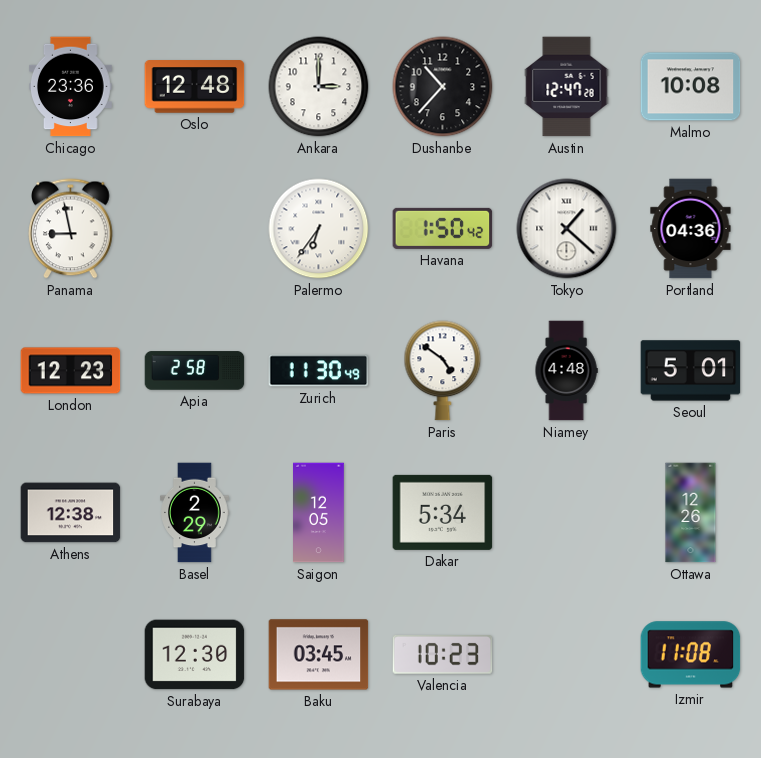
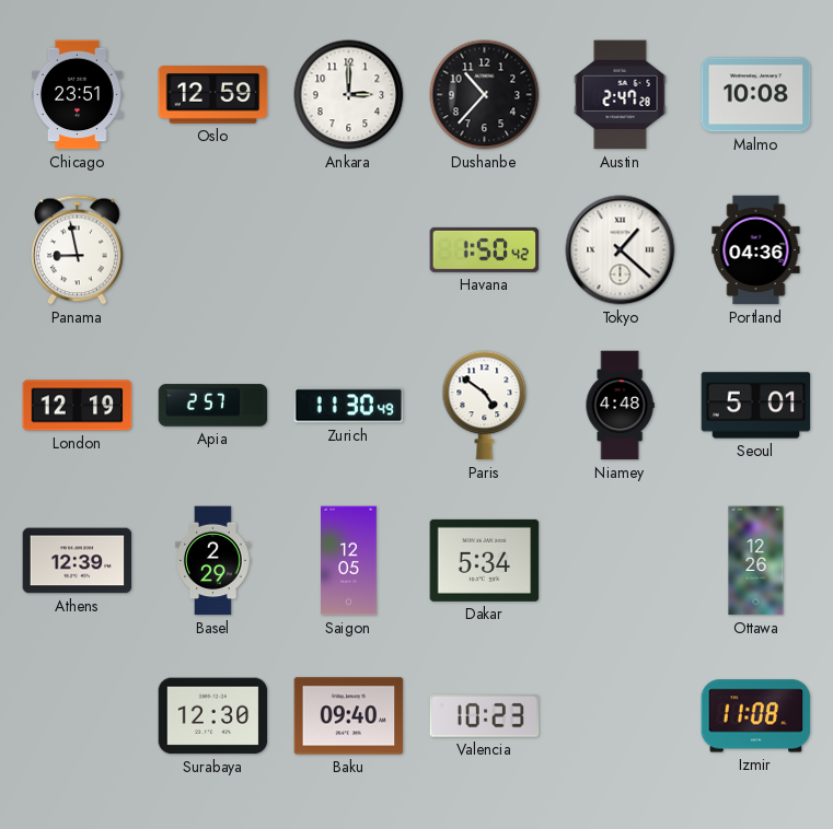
Chicago: 23:36 -> 23:51 (78, 95)
Oslo: 12:48 -> 12:59 (213, 95)
Austin: 12:47 -> 2:47 (621, 95)
Palermo: 6:36 -> none (319, 229)
London: 12:23 -> 12:19 (78, 406)
Apia: 2:58 -> 2:57 (213, 406)
Athens: 12:38 -> 12:39 (78, 561)
Baku: 03:45 -> 09:40 (349, 716)
